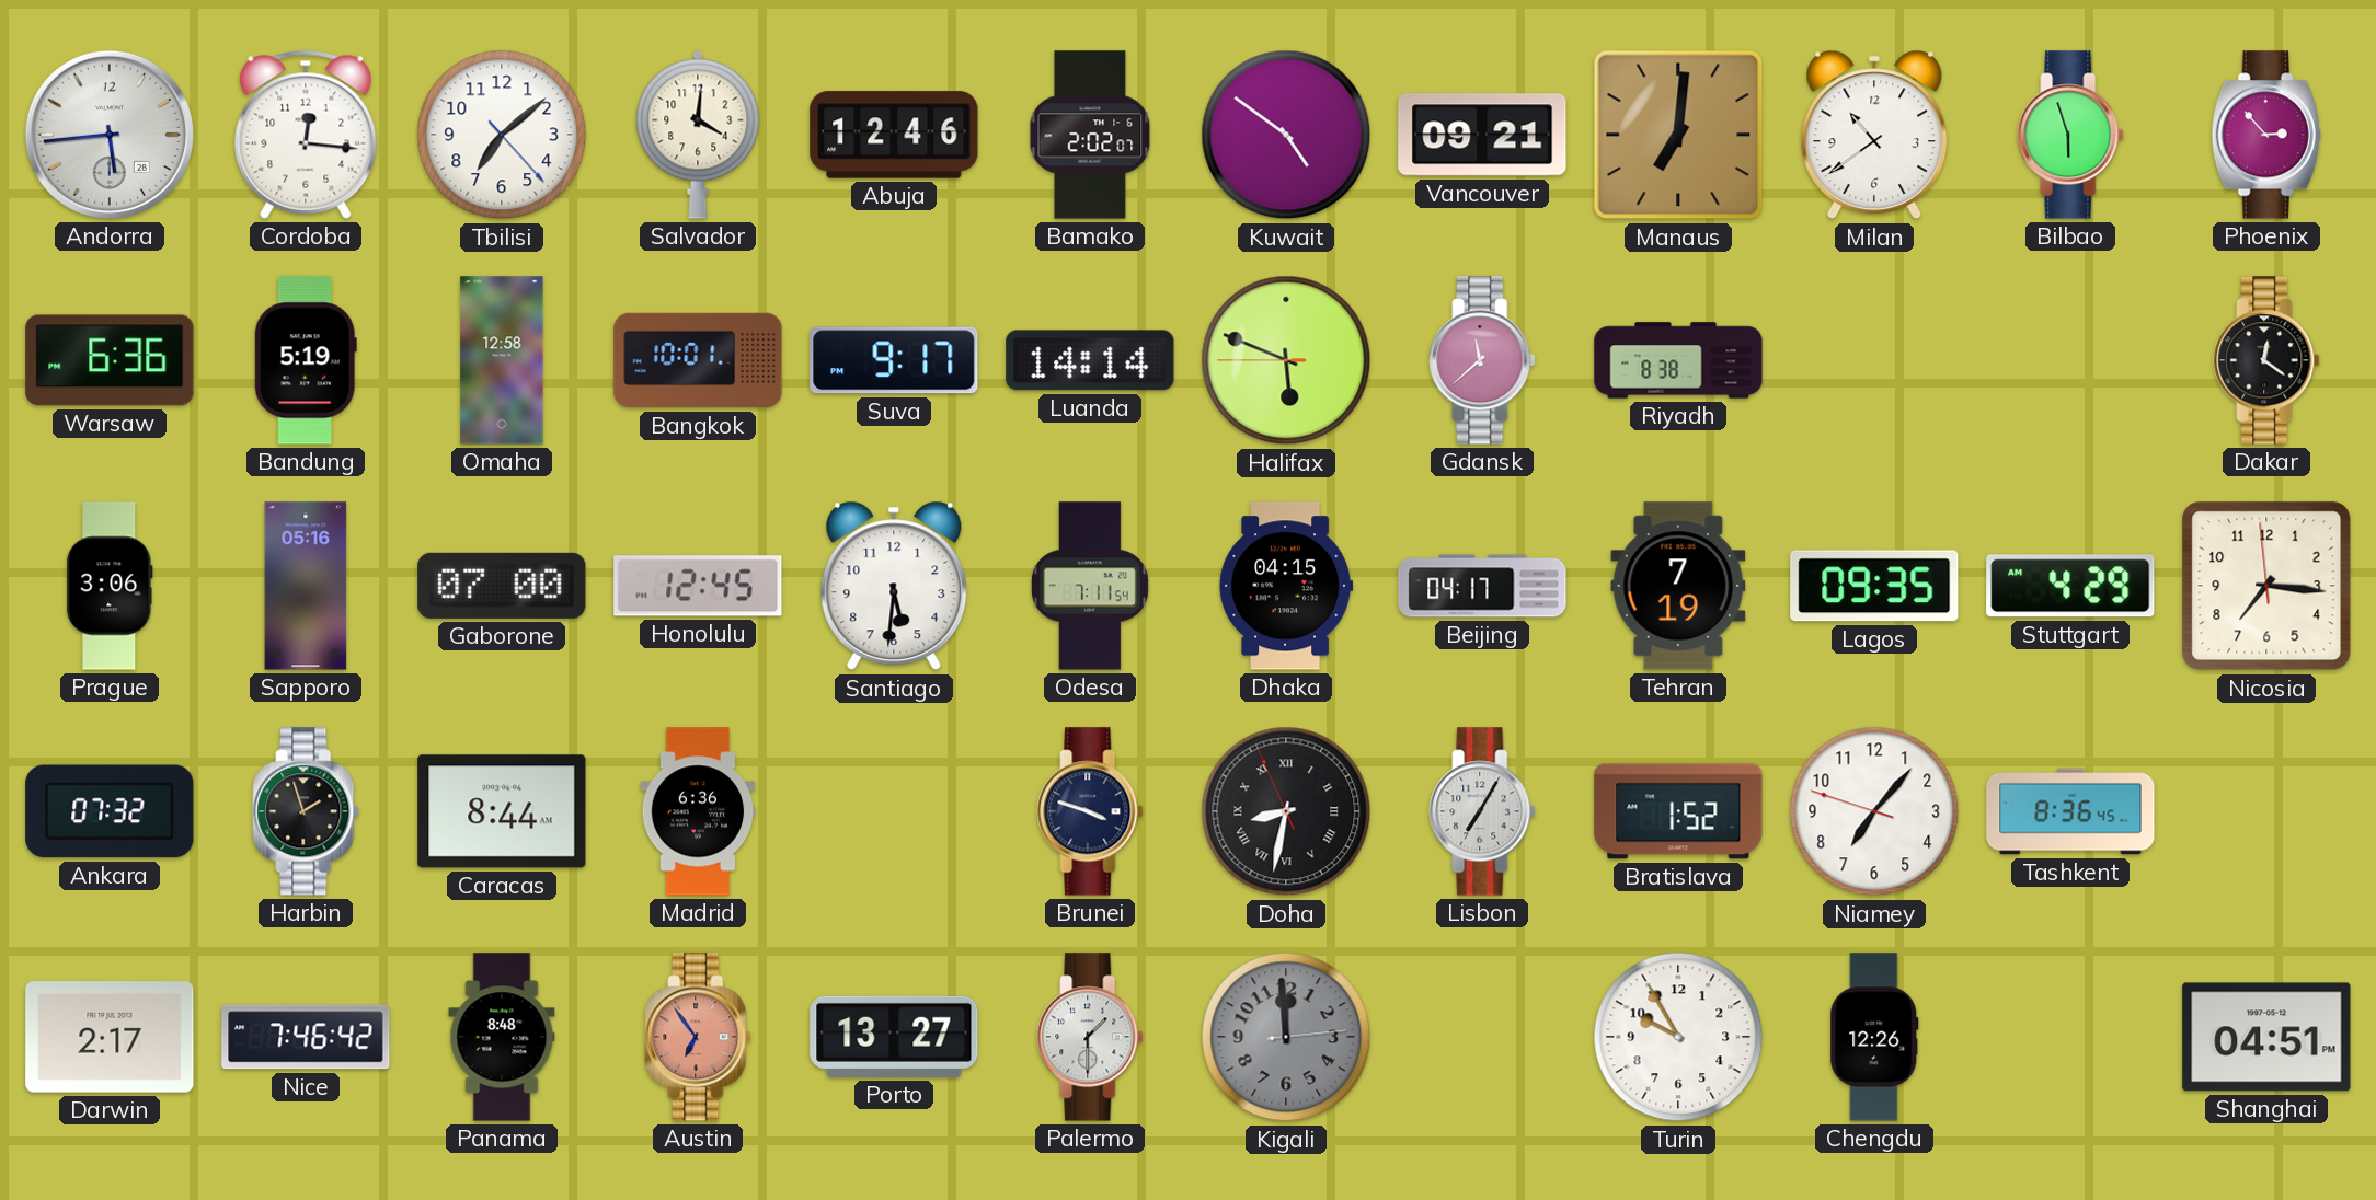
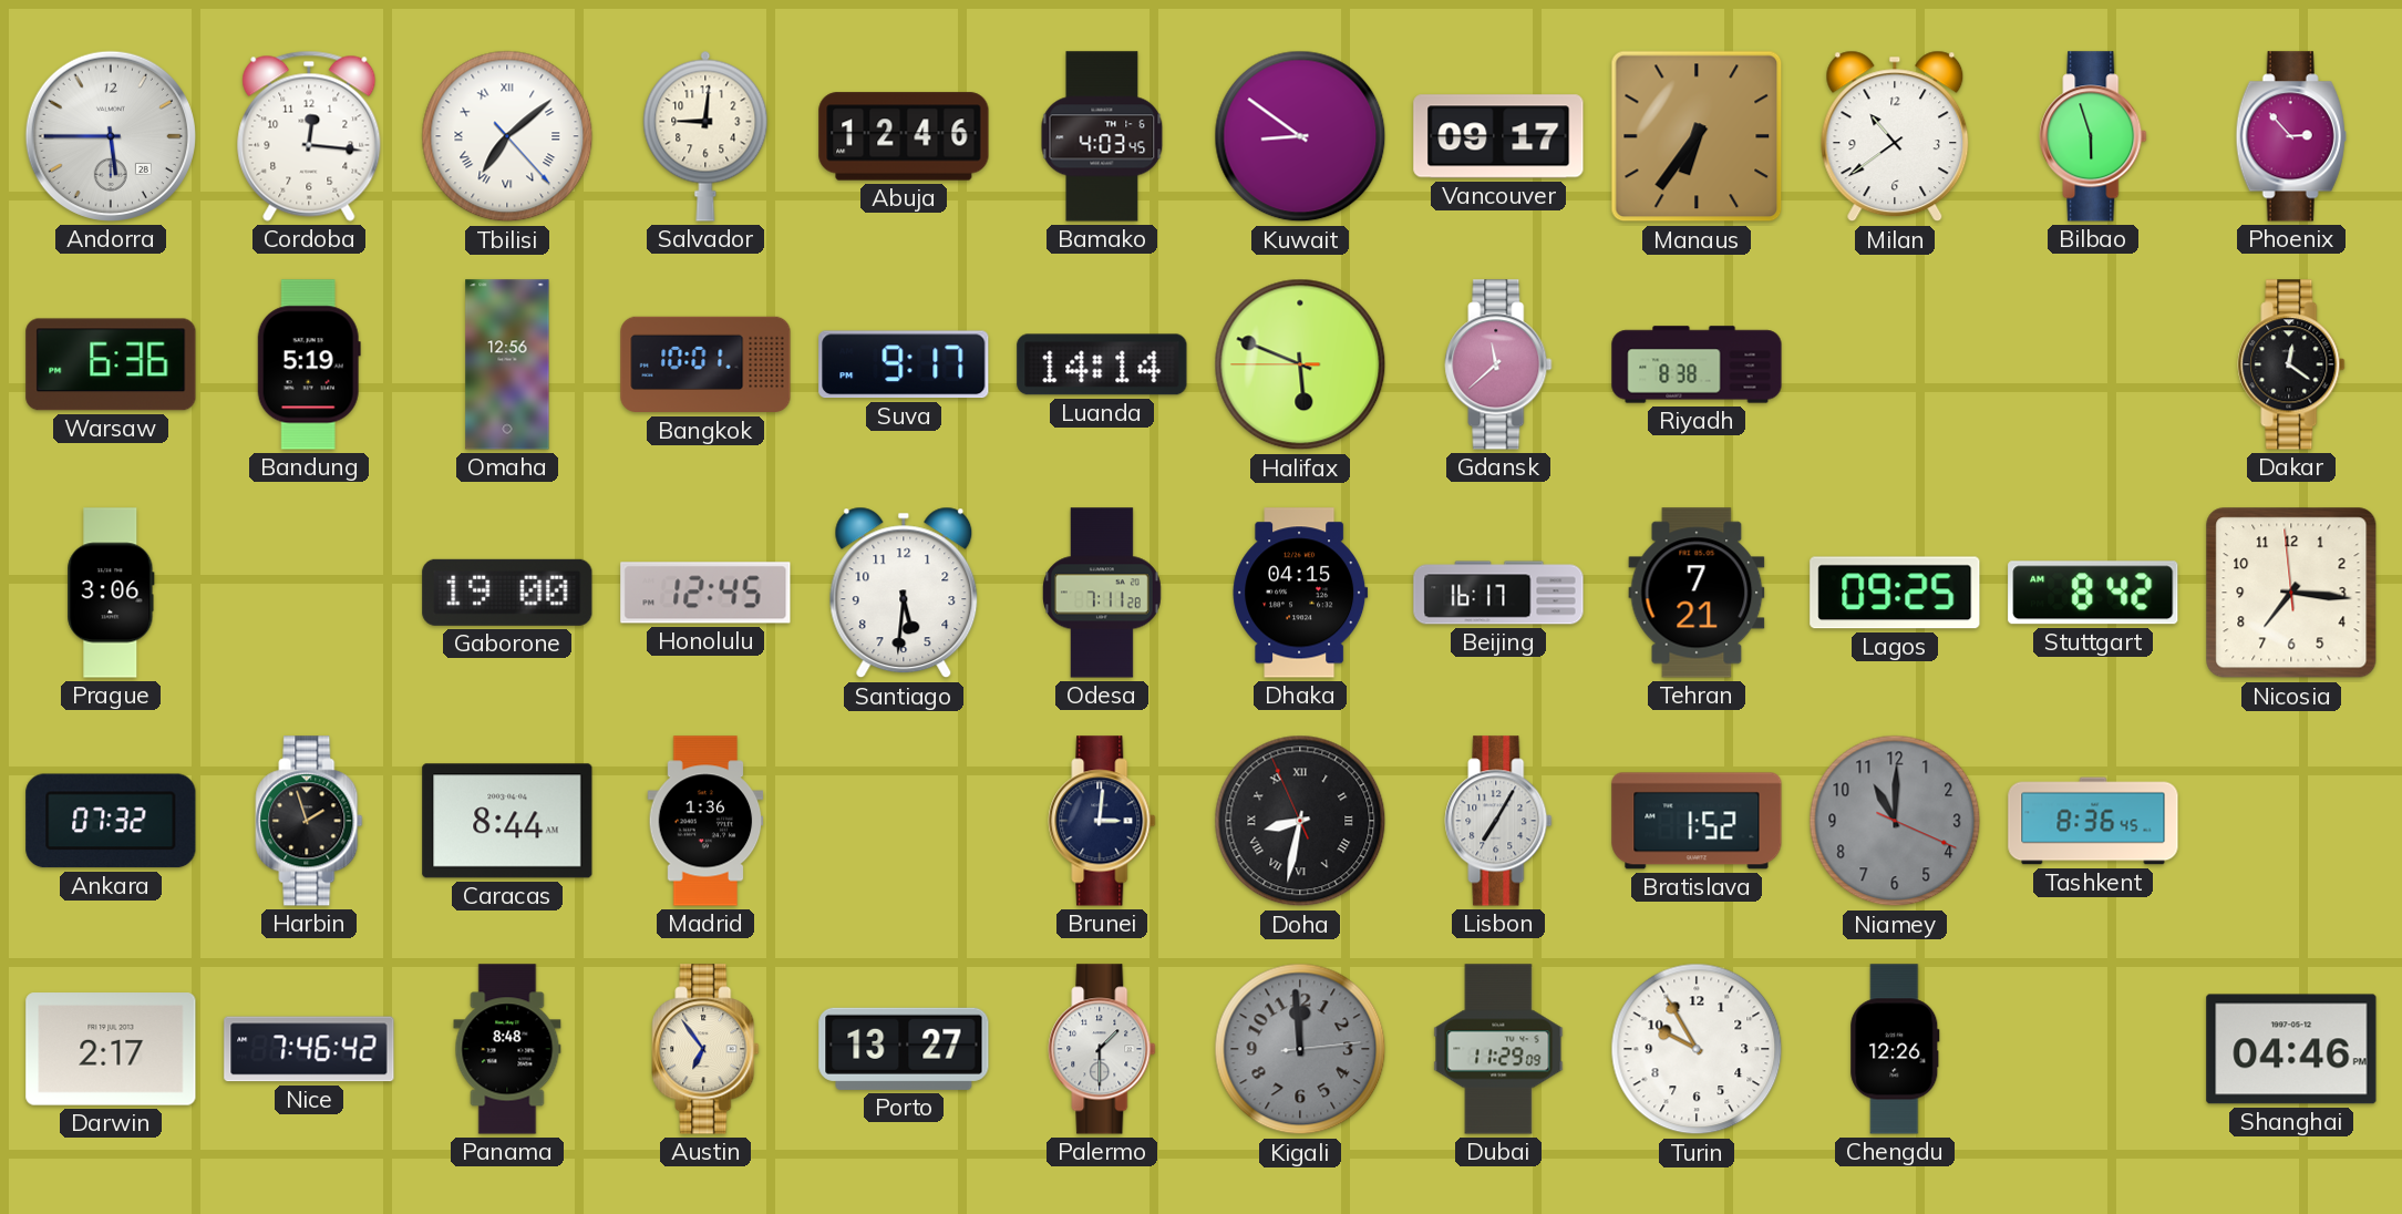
Andorra: 5:44 -> 5:45 (111, 136)
Tbilisi numerals: Arabic -> Roman (507, 136)
Salvador: 4:01 -> 9:01 (705, 136)
Bamako: 2:02 -> 4:03 (1102, 136)
Kuwait: 4:51 -> 8:51 (1300, 136)
Vancouver: 09:21 -> 09:17 (1498, 136)
Manaus: 7:01 -> 6:36 (1697, 136)
Omaha: 12:58 -> 12:56 (507, 364)
Sapporo: 05:16 -> none (306, 586)
Gaborone: 07:00 -> 19:00 (507, 593)
Odesa: 7:11:54 -> 7:11:28 (1102, 593)
Beijing: 04:17 -> 16:17 (1498, 593)
Tehran: 7:19 -> 7:21 (1697, 593)
Lagos: 09:35 -> 09:25 (1895, 593)
Stuttgart: 4:29 -> 8:42 (2093, 593)
Madrid: 6:36 -> 1:36 (705, 821)
Brunei: 3:48 -> 3:01 (1102, 821)
Niamey: 7:06 -> 11:00 (1895, 821)
Niamey dial: white -> grey (1895, 821)
Austin dial: salmon -> cream (705, 1049)
Dubai: none -> 11:29 (1498, 1049)
Shanghai: 04:51 -> 04:46 (2291, 1049)
